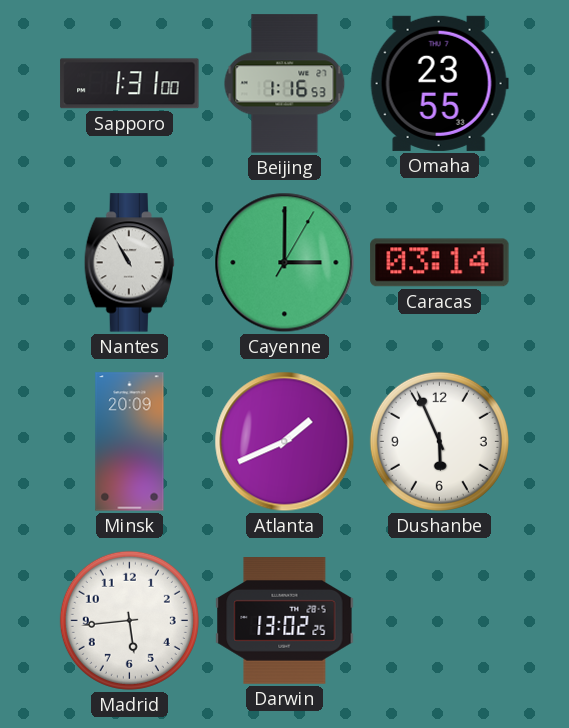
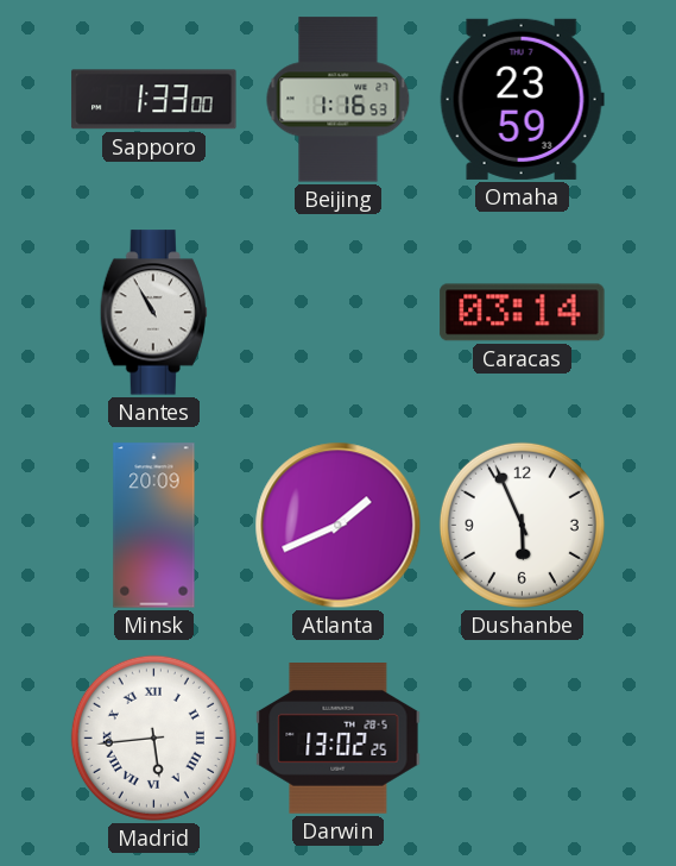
Sapporo: 1:31 -> 1:33 (154, 100)
Omaha: 23:55 -> 23:59 (522, 99)
Cayenne: 3:00 -> none (285, 263)
Madrid numerals: Arabic -> Roman (153, 738)
